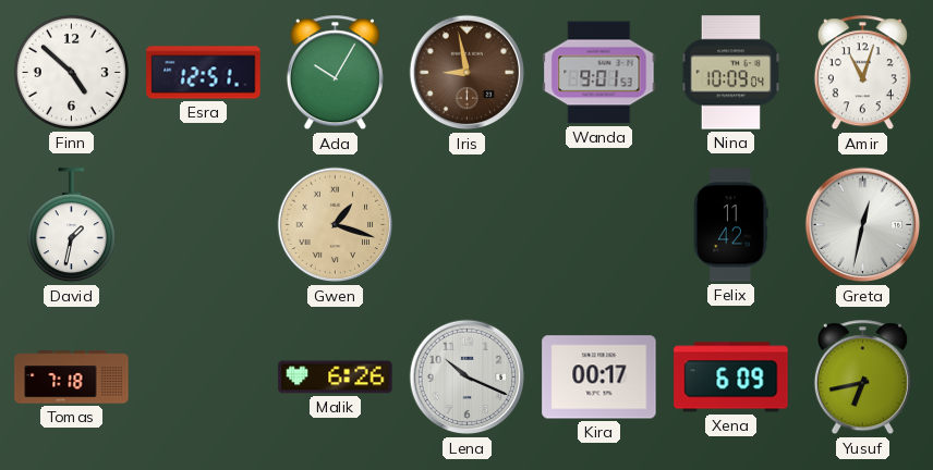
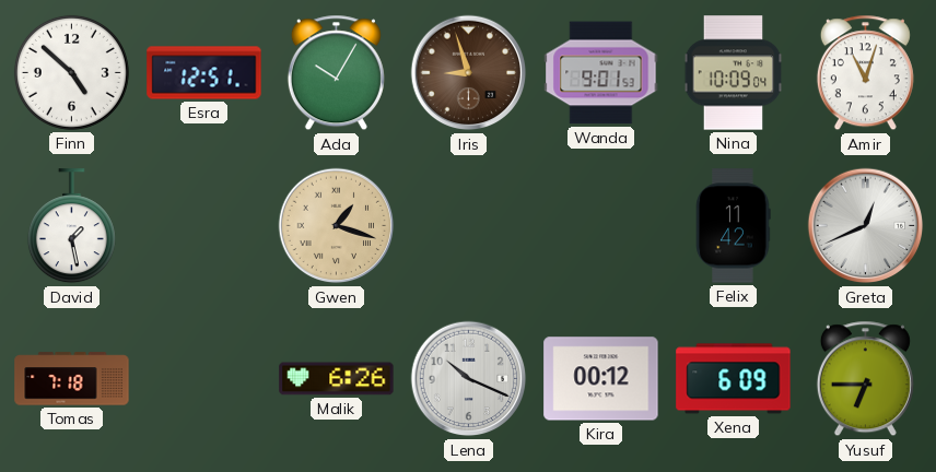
Iris: 8:58 -> 8:57 (469, 73)
David: 1:32 -> 1:28 (71, 226)
Greta: 12:32 -> 12:41 (866, 226)
Kira: 00:17 -> 00:12 (601, 379)
Yusuf: 6:43 -> 6:45 (865, 379)
